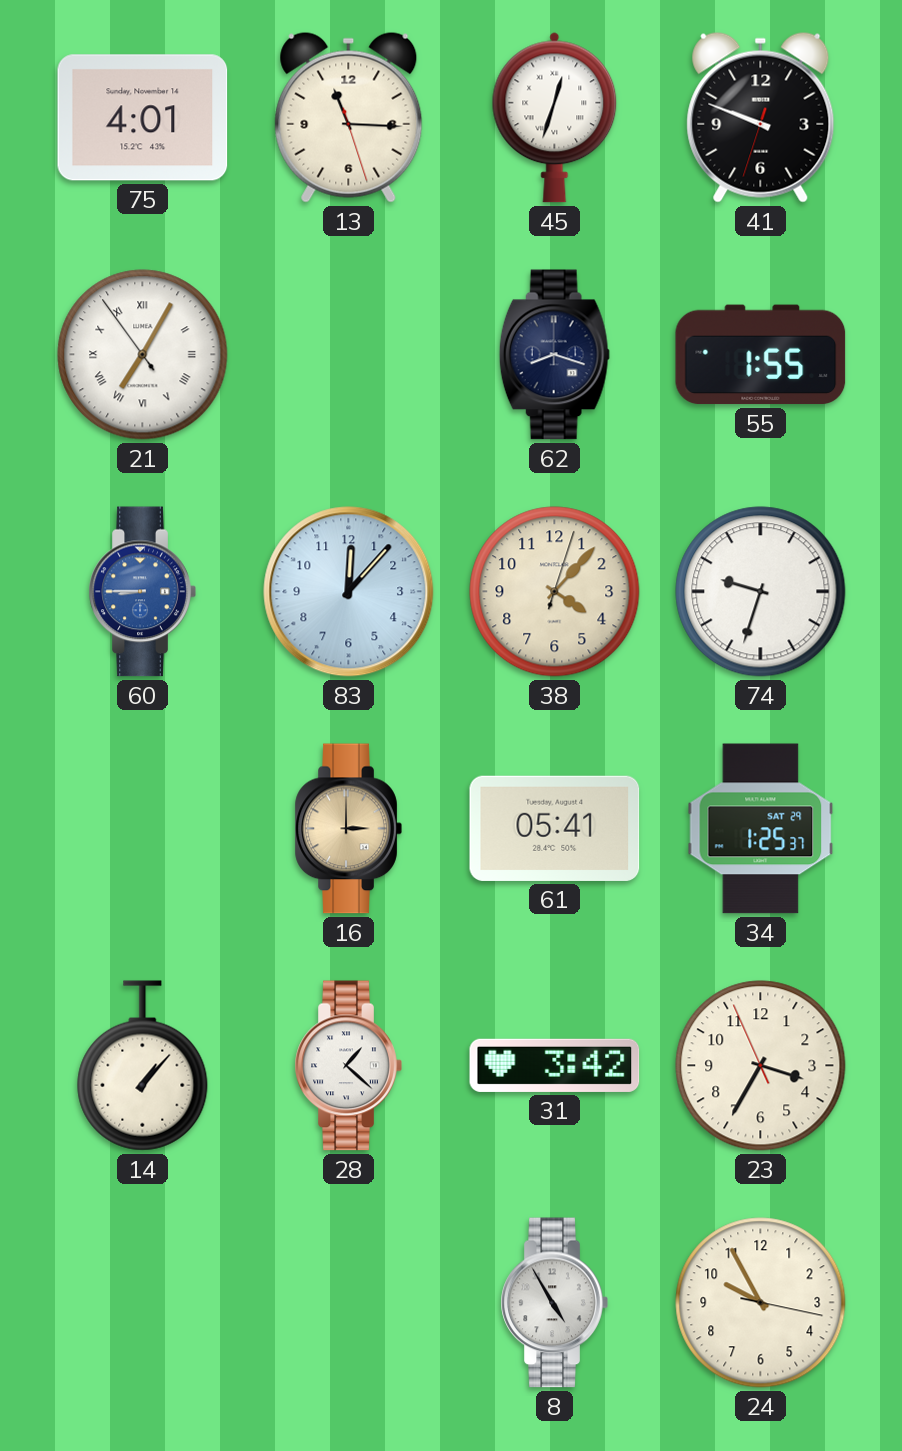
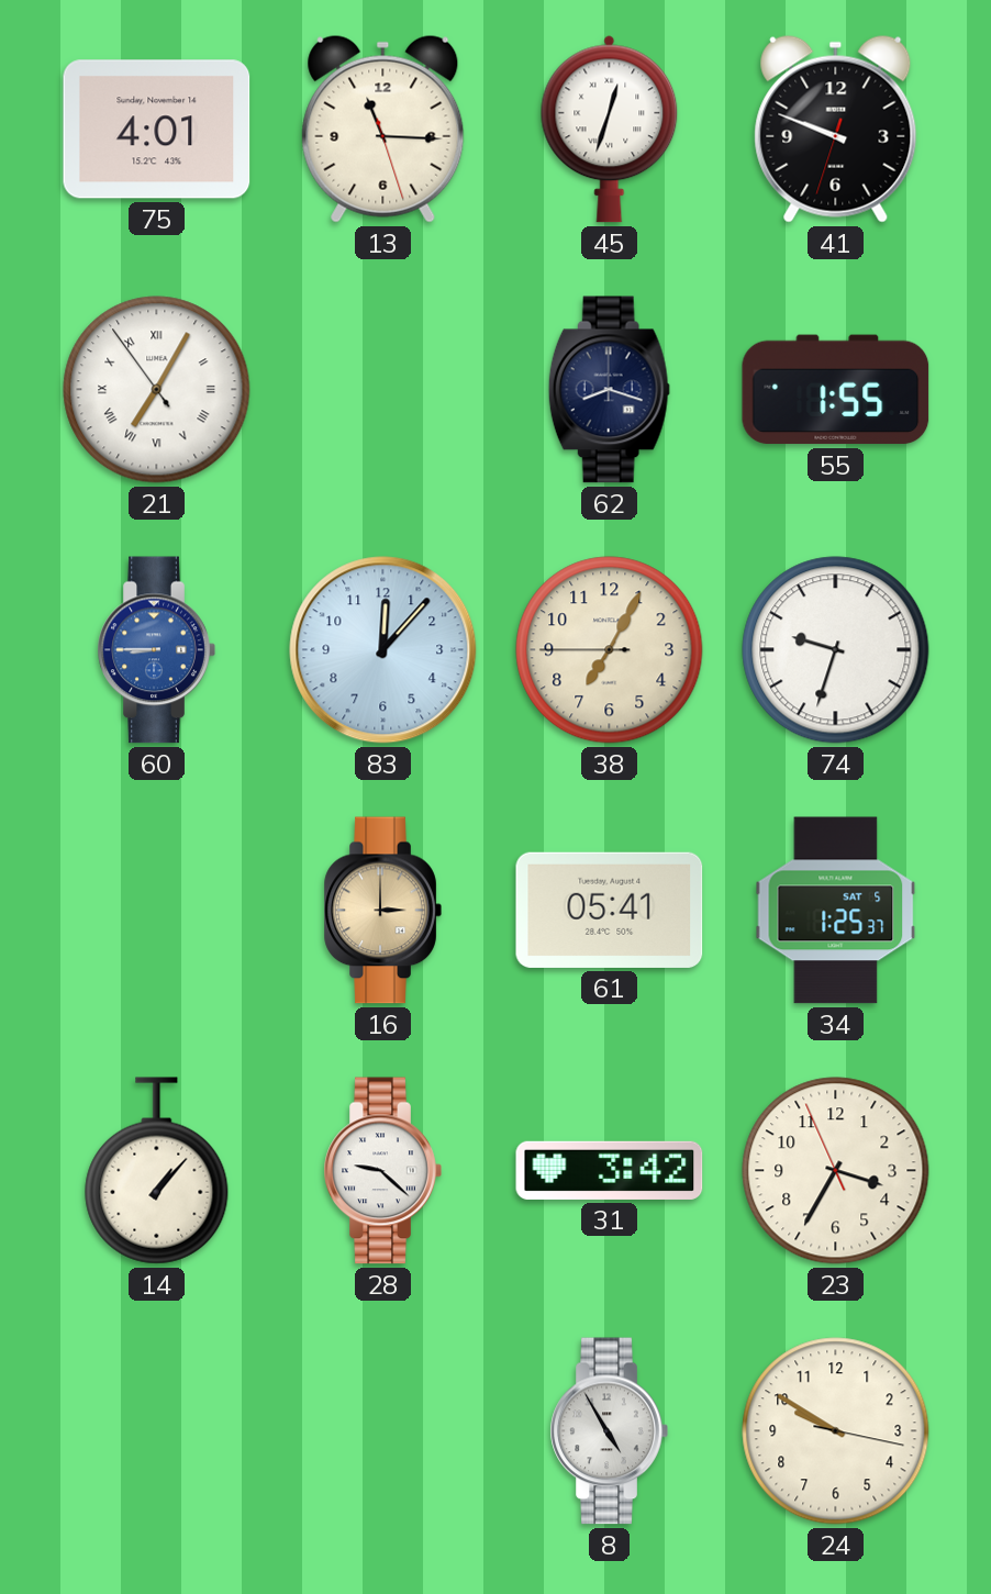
38: 4:07 -> 7:04 (610, 650)
34 date: SAT 29 -> SAT 5 (836, 911)
28: 1:22 -> 9:22 (382, 1171)
24: 9:55 -> 9:50 (836, 1431)
